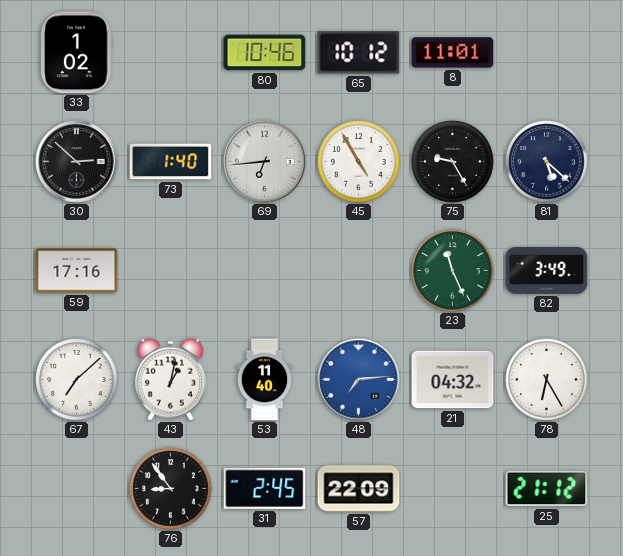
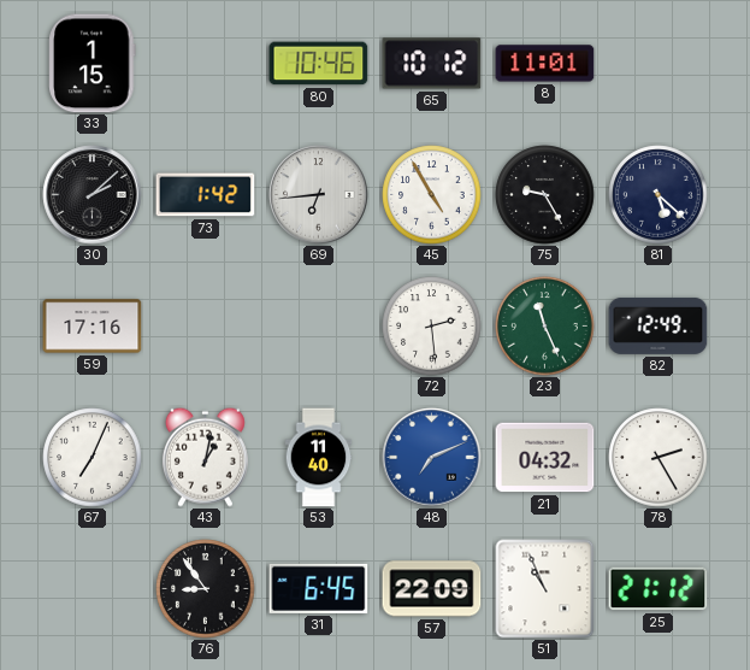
33: 1:02 -> 1:15 (93, 64)
30: 2:52 -> 2:08 (93, 195)
73: 1:40 -> 1:42 (206, 195)
72: none -> 2:29 (432, 327)
82: 3:49 -> 12:49 (659, 325)
67: 7:08 -> 7:04 (93, 458)
48: 7:14 -> 7:11 (432, 458)
78: 6:25 -> 2:25 (659, 458)
31: 2:45 -> 6:45 (319, 588)
51: none -> 10:56 (545, 589)
